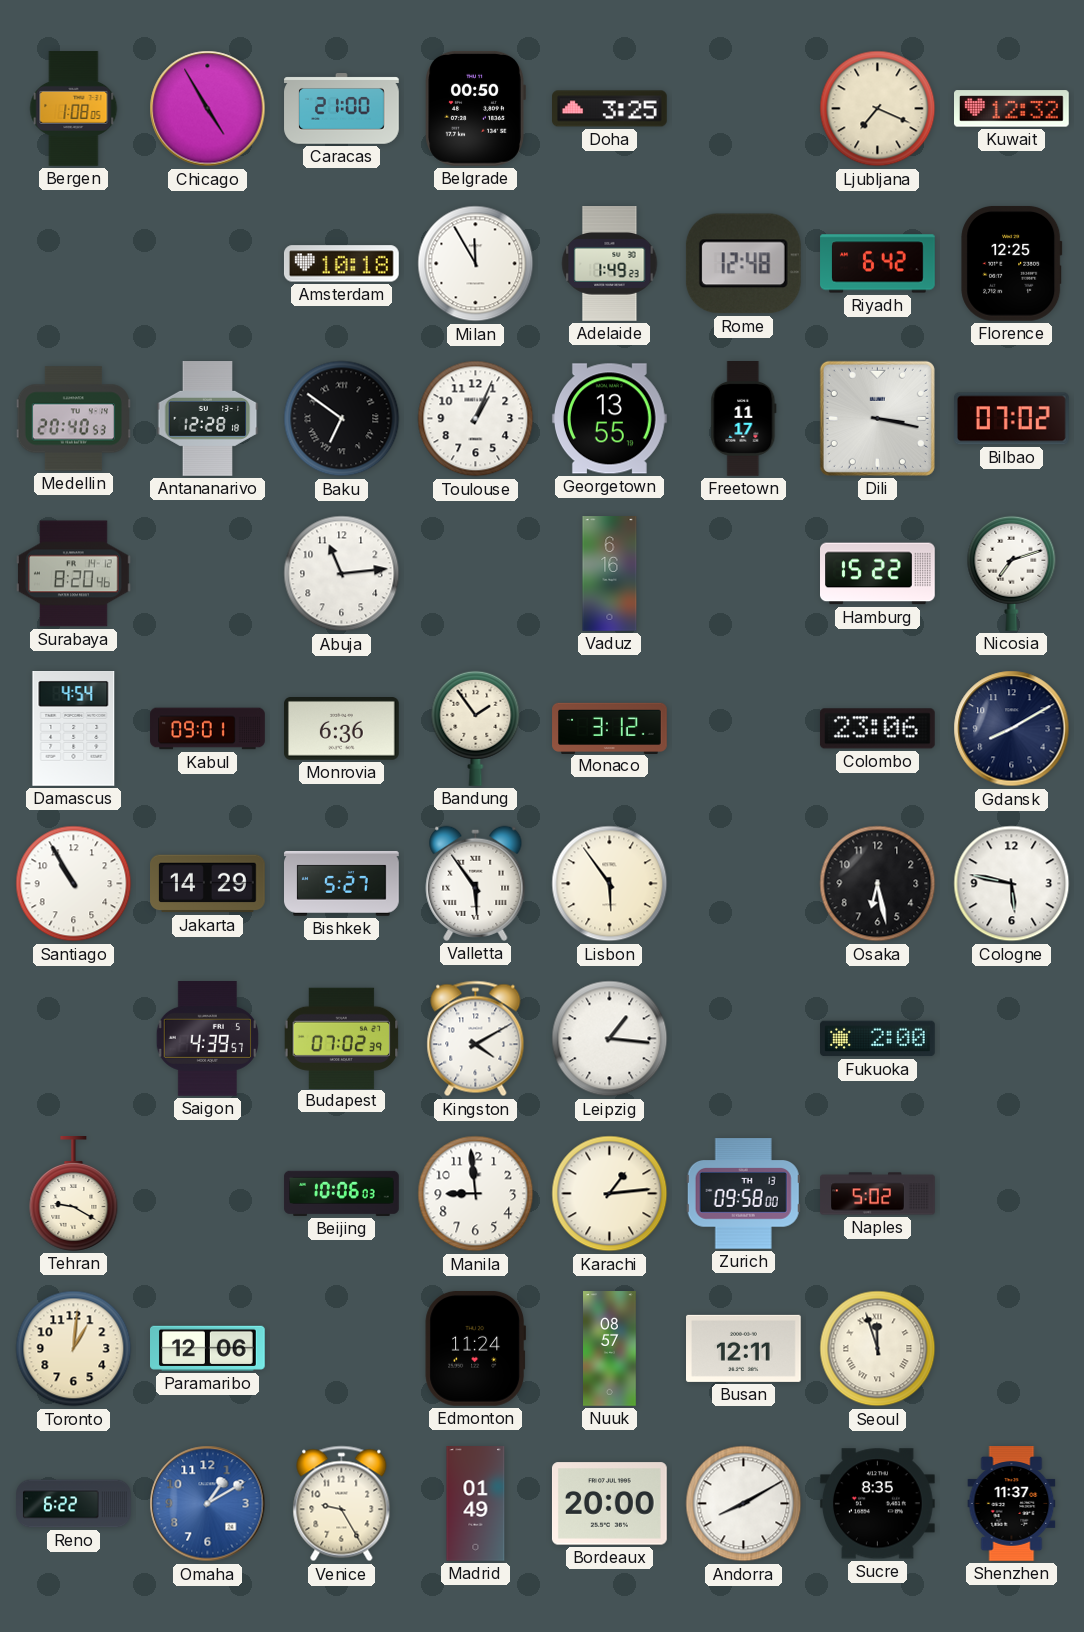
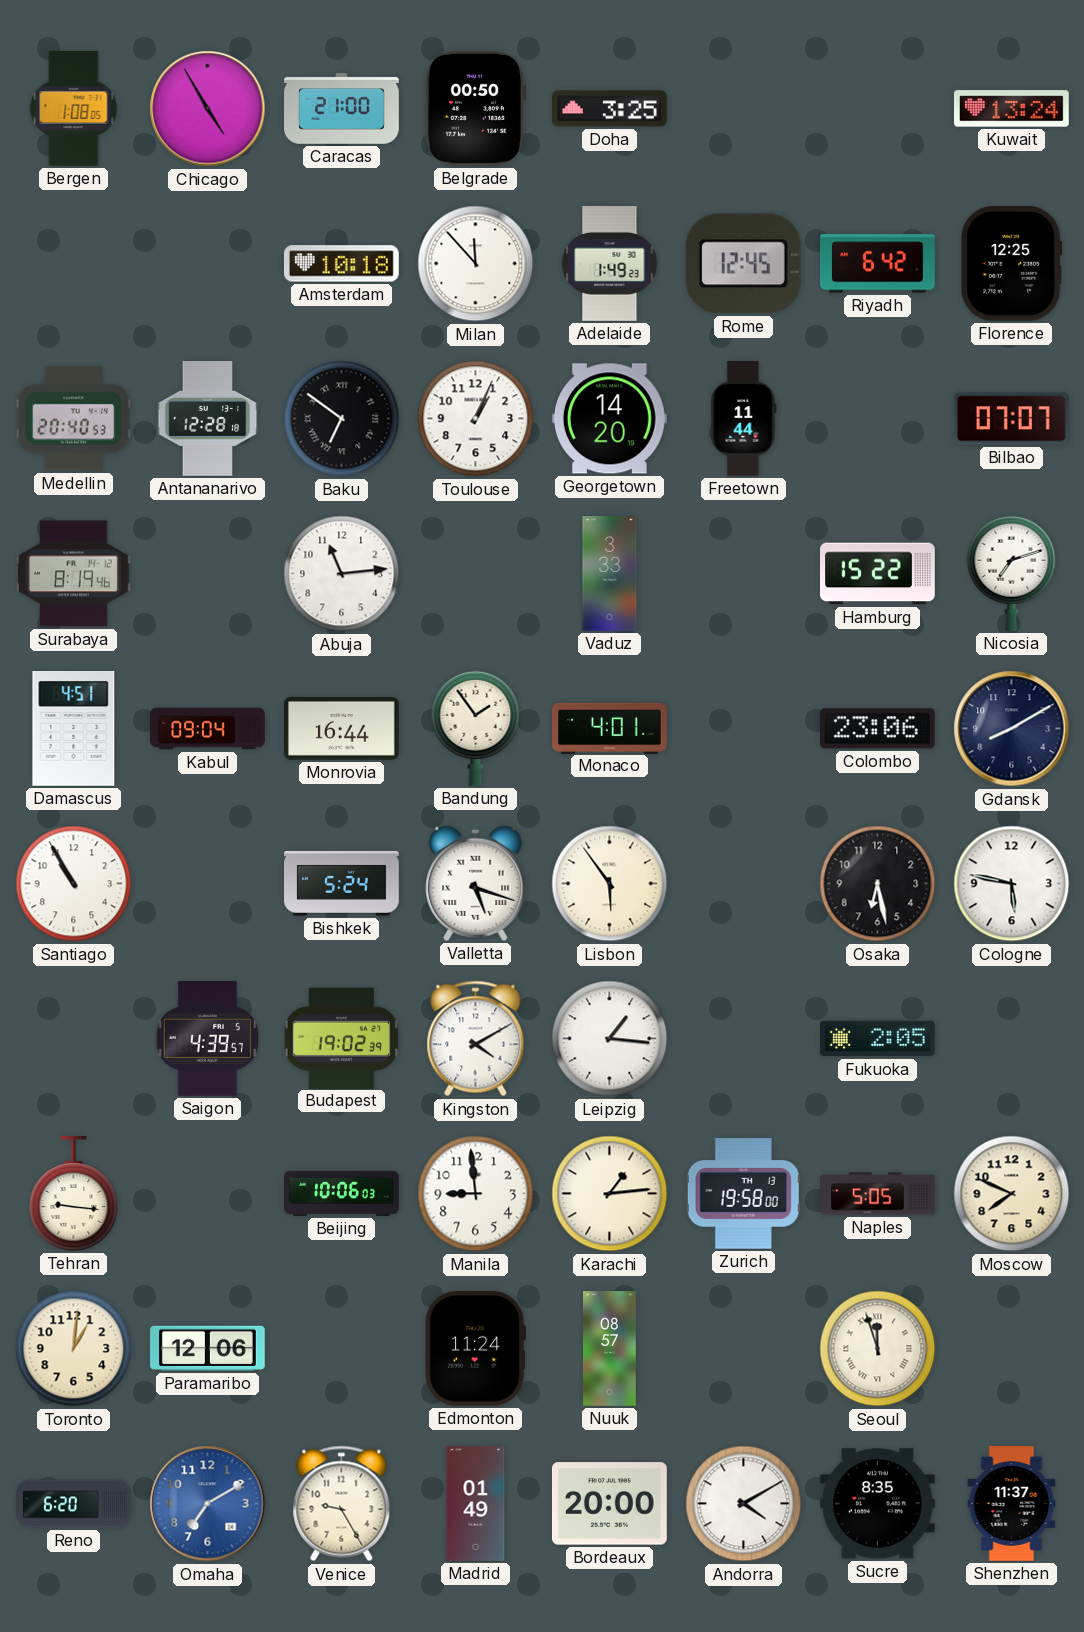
Ljubljana: 7:19 -> none (878, 109)
Kuwait: 12:32 -> 13:24 (1012, 109)
Milan: 11:55 -> 11:53 (476, 264)
Rome: 12:48 -> 12:45 (743, 264)
Georgetown: 13:55 -> 14:20 (609, 419)
Freetown: 11:17 -> 11:44 (744, 419)
Dili: 3:17 -> none (877, 418)
Bilbao: 07:02 -> 07:07 (1012, 419)
Surabaya: 8:20 -> 8:19 (74, 574)
Vaduz: 6:16 -> 3:33 (610, 574)
Damascus: 4:54 -> 4:51 (74, 729)
Kabul: 09:01 -> 09:04 (208, 729)
Monrovia: 6:36 -> 16:44 (342, 729)
Monaco: 3:12 -> 4:01 (610, 728)
Jakarta: 14:29 -> none (208, 884)
Bishkek: 5:27 -> 5:24 (342, 883)
Valletta: 5:54 -> 5:18 (476, 883)
Budapest: 07:02 -> 19:02 (342, 1038)
Fukuoka: 2:00 -> 2:05 (878, 1039)
Tehran: 9:20 -> 9:16 (74, 1194)
Zurich: 09:58 -> 19:58 (743, 1194)
Naples: 5:02 -> 5:05 (878, 1194)
Moscow: none -> 7:49 (1012, 1194)
Busan: 12:11 -> none (744, 1348)
Reno: 6:22 -> 6:20 (74, 1504)
Omaha: 1:10 -> 7:10 (208, 1504)
Andorra: 8:10 -> 4:10 (744, 1504)
